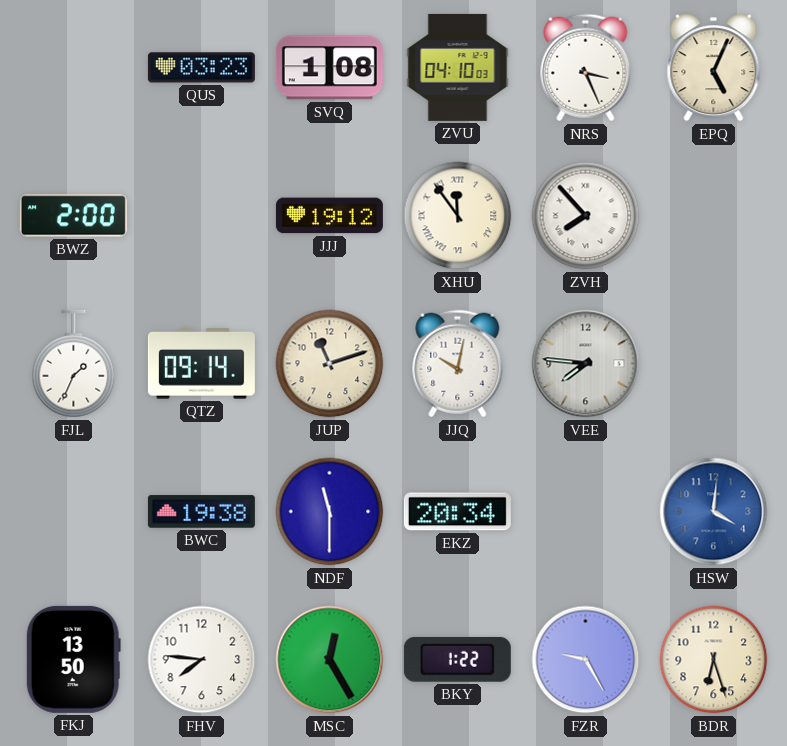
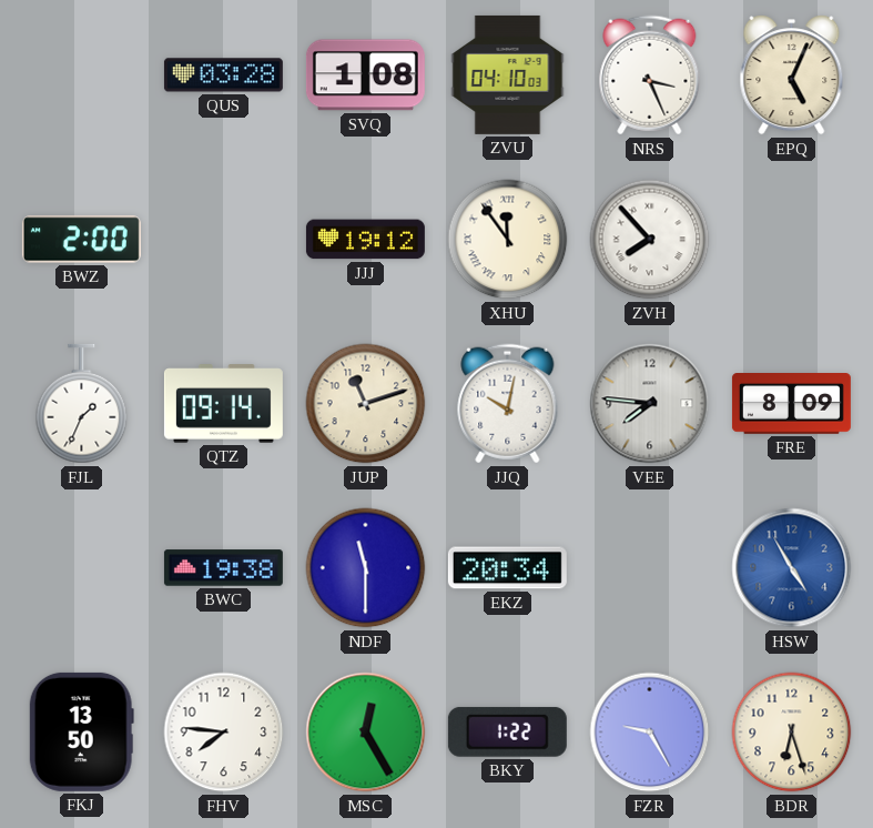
QUS: 03:23 -> 03:28 (223, 75)
FRE: none -> 8:09 (791, 404)
HSW: 4:01 -> 4:55 (792, 568)
